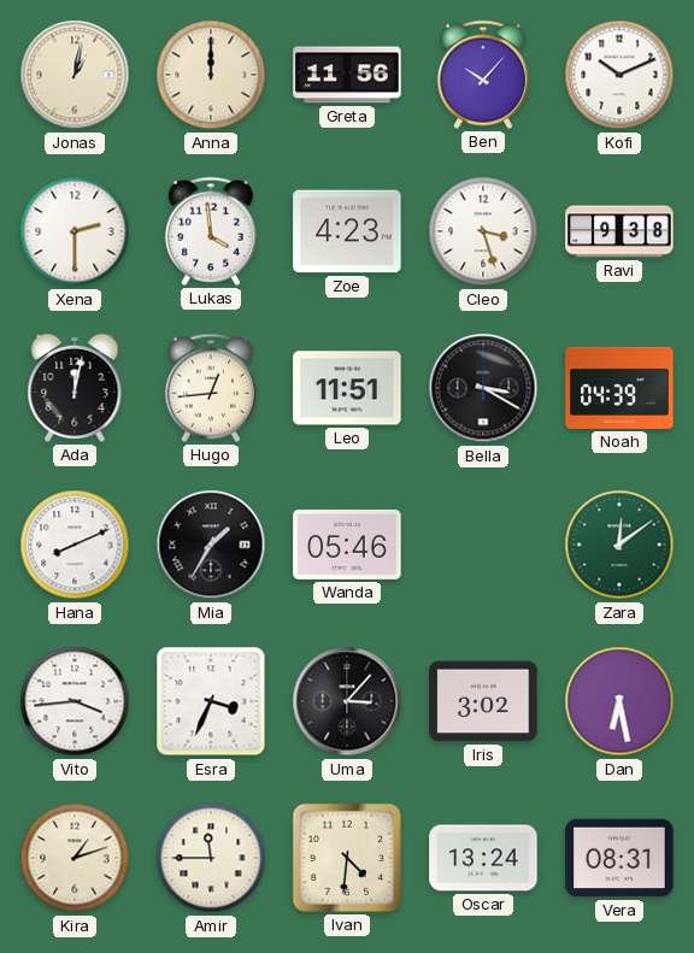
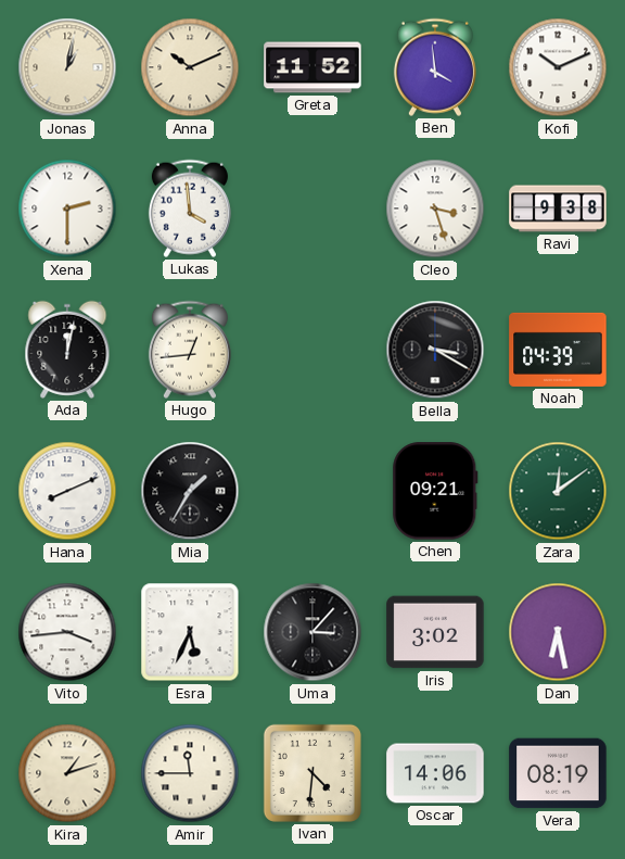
Anna: 12:00 -> 10:11 (190, 67)
Greta: 11:56 -> 11:52 (312, 67)
Ben: 10:07 -> 3:59 (435, 67)
Zoe: 4:23 -> none (347, 231)
Leo: 11:51 -> none (347, 388)
Wanda: 05:46 -> none (347, 545)
Chen: none -> 09:21 (435, 491)
Esra: 3:34 -> 5:34 (190, 632)
Oscar: 13:24 -> 14:06 (435, 773)
Vera: 08:31 -> 08:19 (558, 773)
